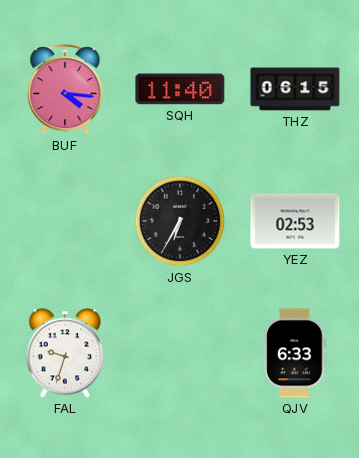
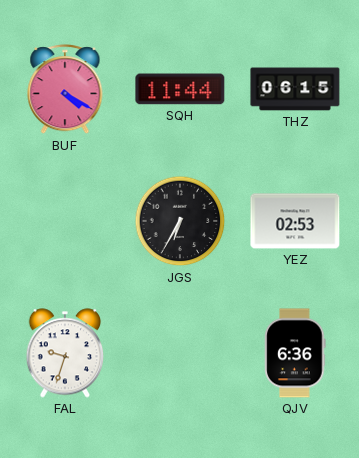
BUF: 4:16 -> 4:20 (65, 90)
SQH: 11:40 -> 11:44 (180, 89)
QJV: 6:33 -> 6:36 (295, 353)
